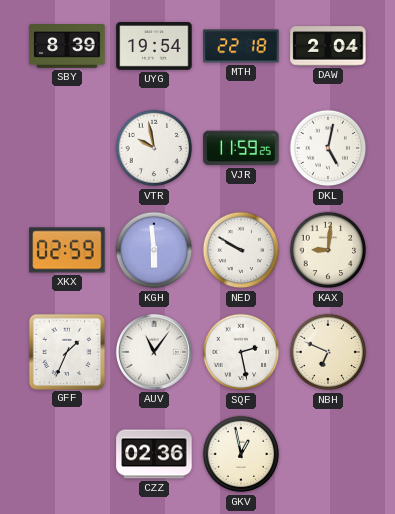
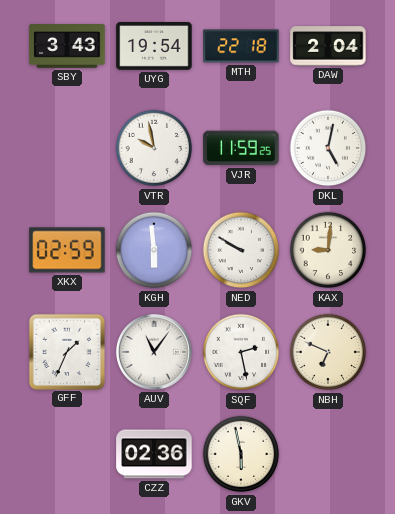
SBY: 8:39 -> 3:43 (67, 47)
GKV: 12:58 -> 5:58 (241, 454)
